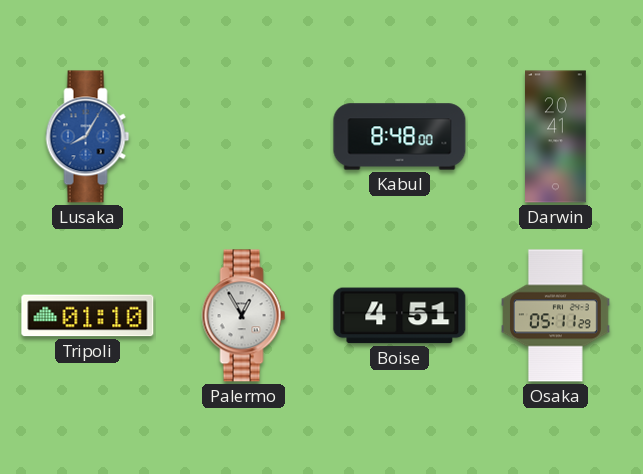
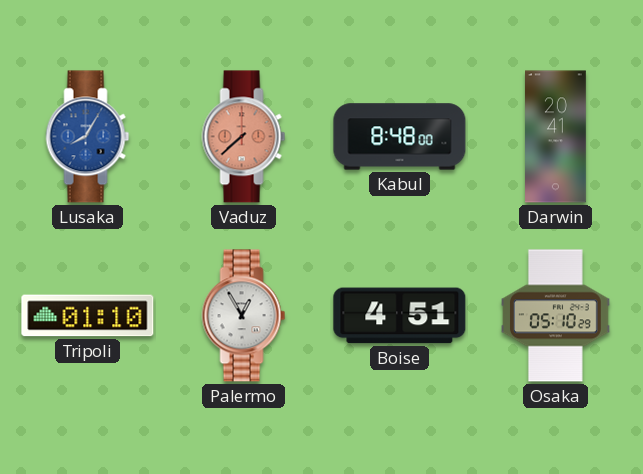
Vaduz: none -> 7:38 (244, 137)
Osaka: 05:11 -> 05:10 (555, 316)
